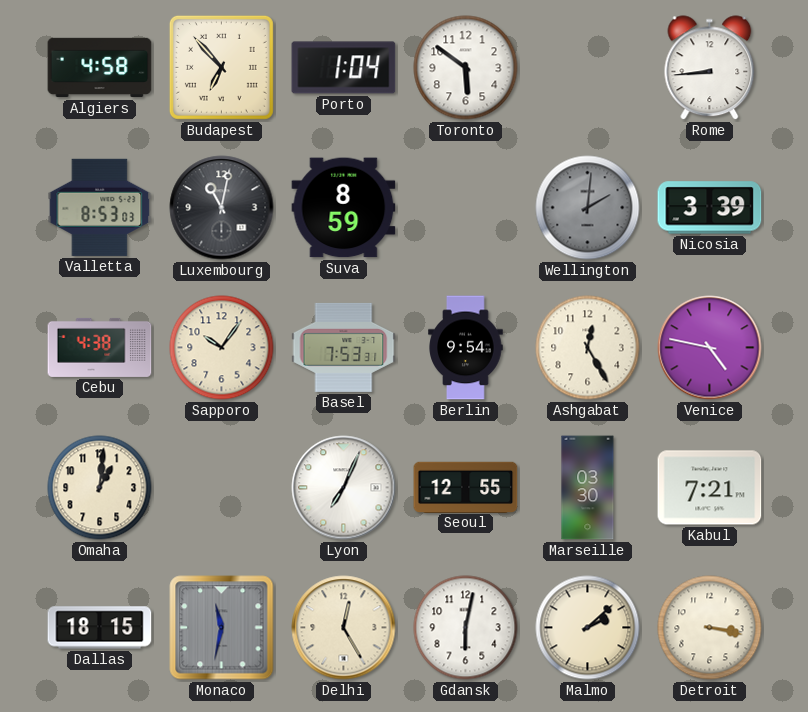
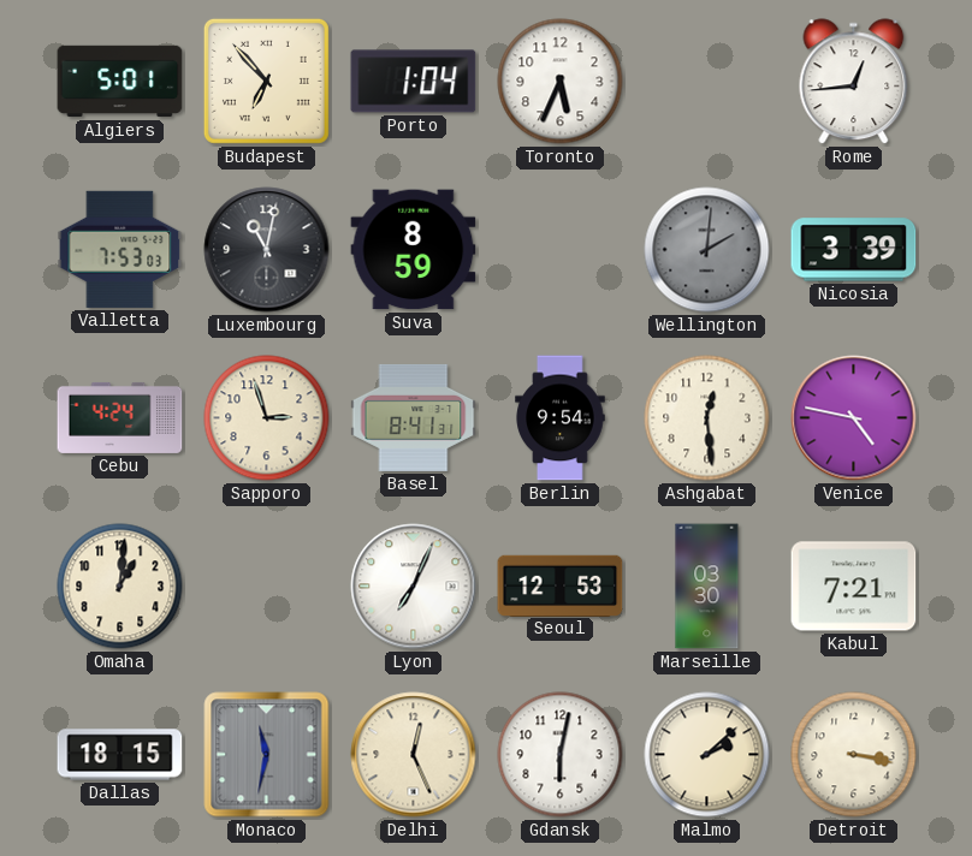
Algiers: 4:58 -> 5:01 (120, 82)
Toronto: 5:51 -> 5:34 (561, 82)
Rome: 8:44 -> 12:44 (854, 82)
Valletta: 8:53 -> 7:53 (120, 249)
Cebu: 4:38 -> 4:24 (120, 417)
Sapporo: 10:06 -> 2:57 (267, 418)
Basel: 7:53 -> 8:41 (414, 417)
Ashgabat: 12:25 -> 12:29 (707, 418)
Seoul: 12:55 -> 12:53 (561, 585)
Delhi: 12:25 -> 12:26 (414, 755)
